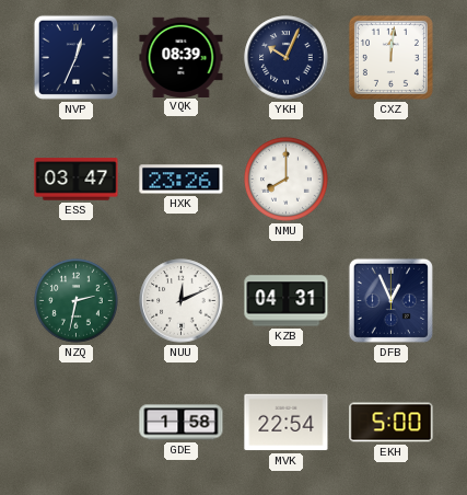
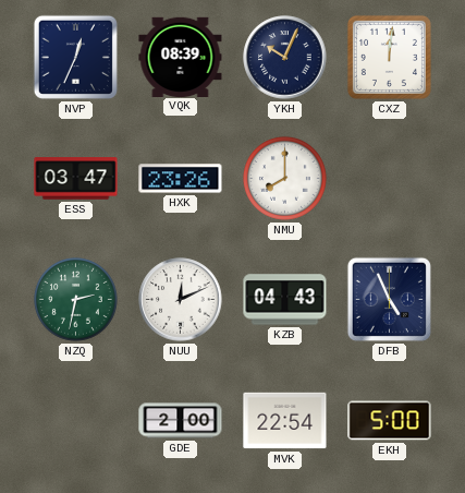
KZB: 04:31 -> 04:43 (285, 300)
DFB: 12:56 -> 4:56 (389, 299)
GDE: 1:58 -> 2:00 (181, 421)
